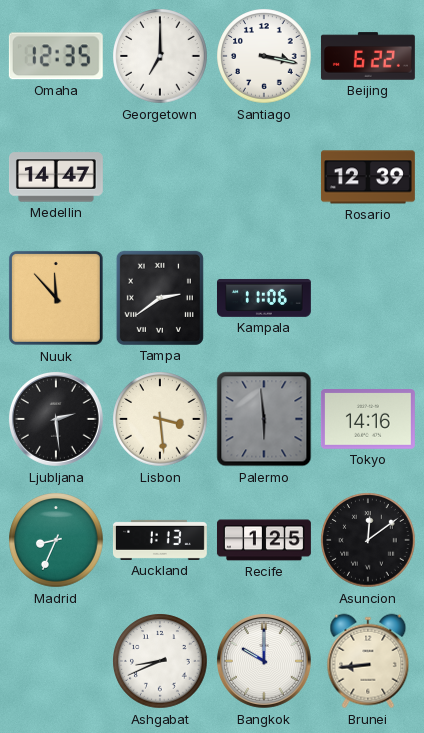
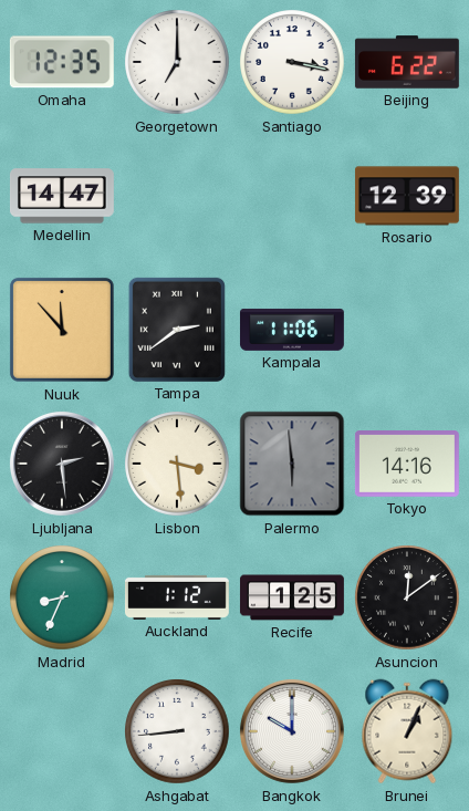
Auckland: 1:13 -> 1:12 (177, 597)
Ashgabat: 8:41 -> 8:44 (177, 731)
Brunei: 8:44 -> 1:04 (407, 731)
